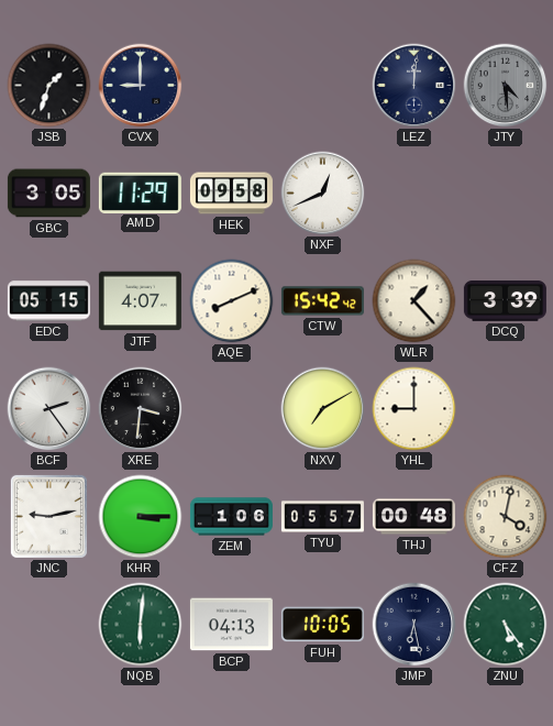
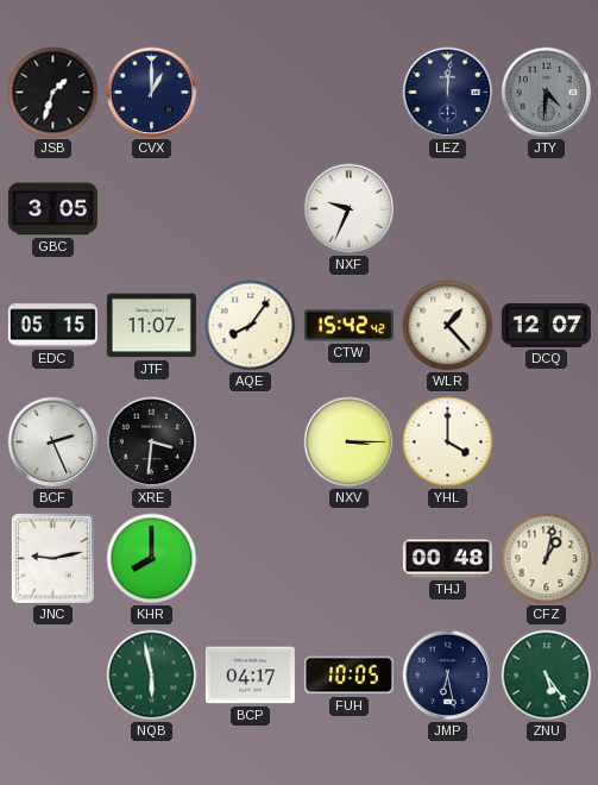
CVX: 9:00 -> 1:00 (152, 93)
JTY: 4:29 -> 4:31 (547, 93)
AMD: 11:29 -> none (140, 193)
HEK: 09:58 -> none (231, 194)
NXF: 12:41 -> 9:34 (350, 209)
JTF: 4:07 -> 11:07 (151, 326)
AQE: 8:11 -> 8:06 (251, 326)
DCQ: 3:39 -> 12:07 (546, 326)
BCF: 2:24 -> 2:26 (53, 442)
NXV: 7:10 -> 3:15 (350, 442)
YHL: 9:00 -> 4:00 (448, 442)
KHR: 3:15 -> 8:00 (152, 559)
ZEM: 1:06 -> none (231, 517)
TYU: 05:57 -> none (322, 517)
CFZ: 4:02 -> 1:02 (547, 559)
NQB: 6:01 -> 5:58 (152, 676)
BCP: 04:13 -> 04:17 (250, 676)
